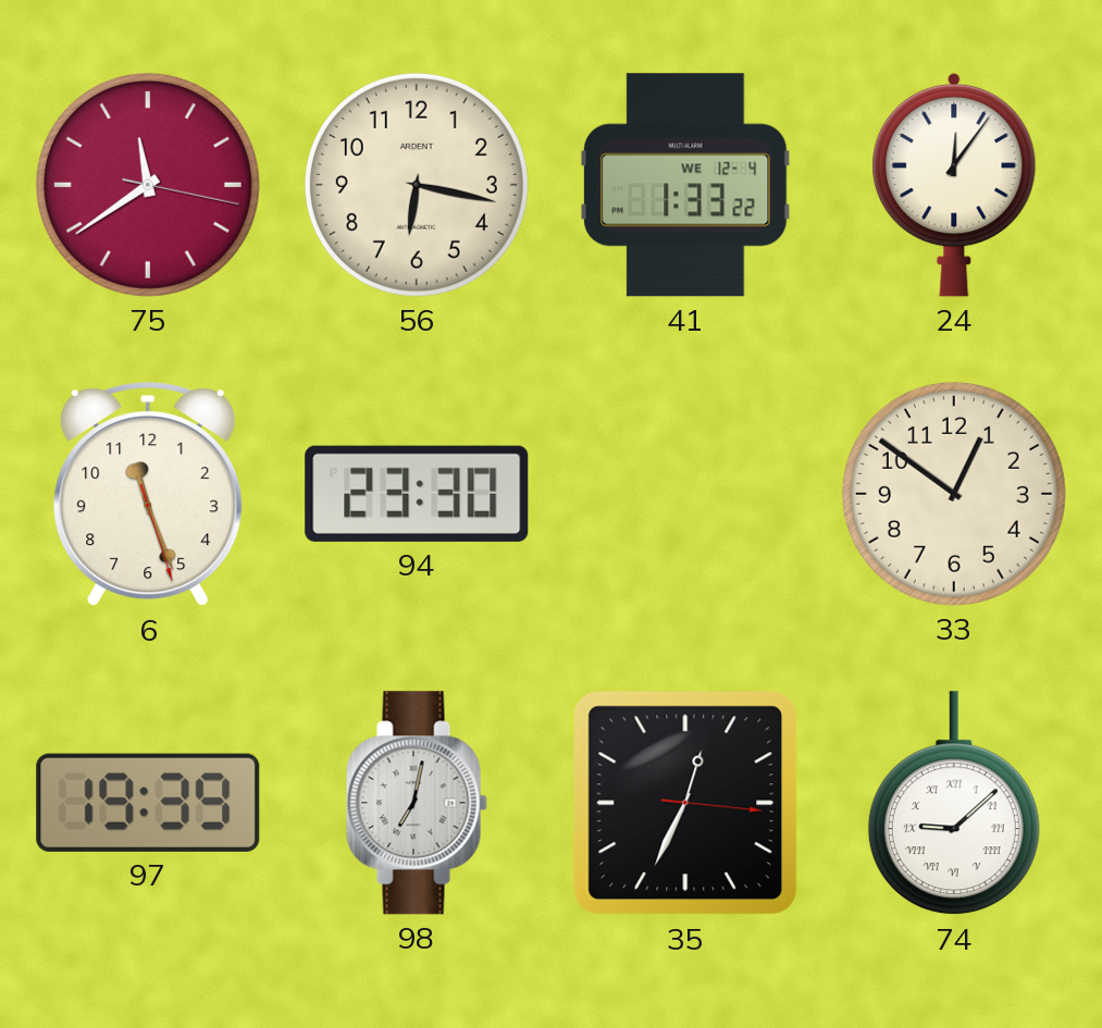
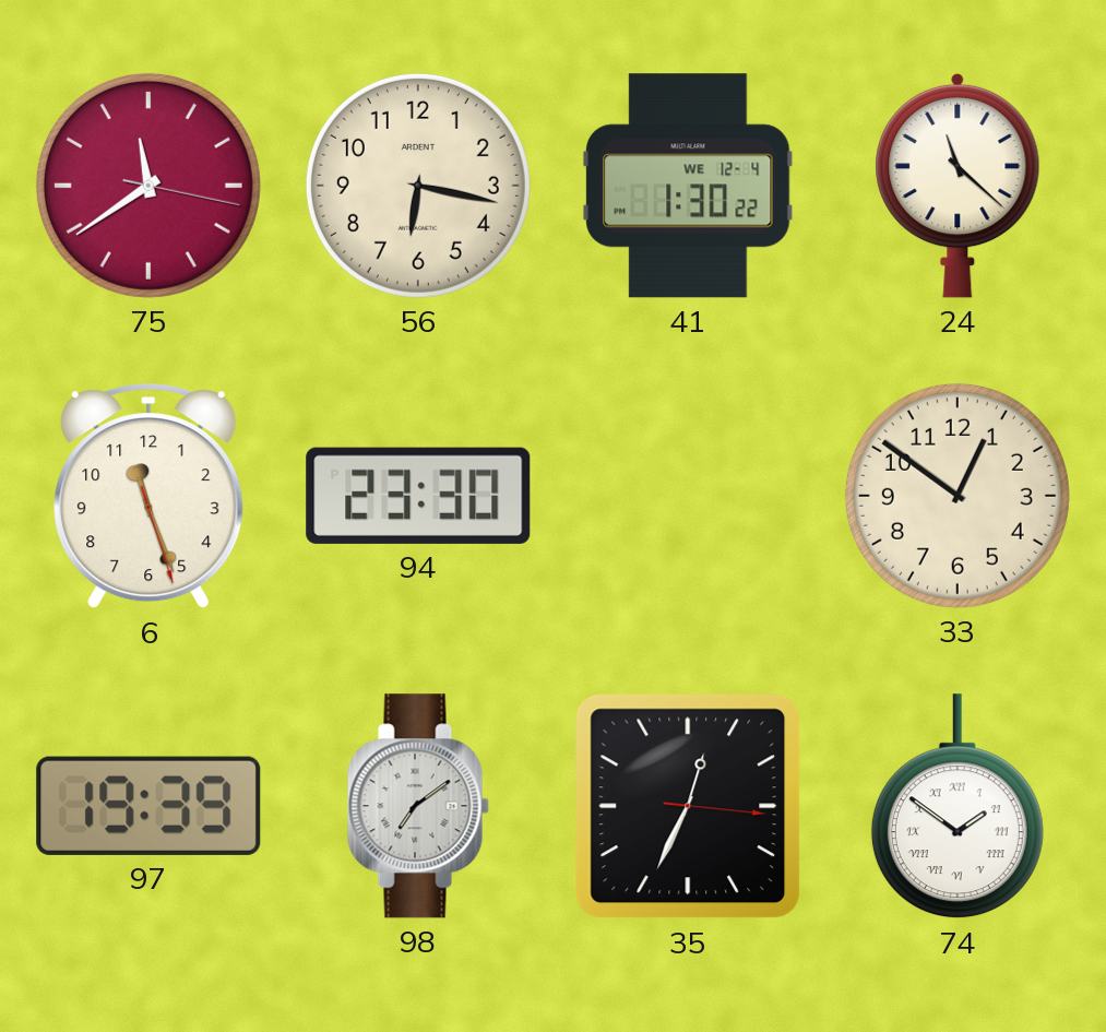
41: 1:33 -> 1:30 (689, 186)
24: 12:06 -> 11:22 (958, 186)
98: 7:02 -> 7:09 (418, 806)
74: 9:08 -> 1:51 (958, 807)
